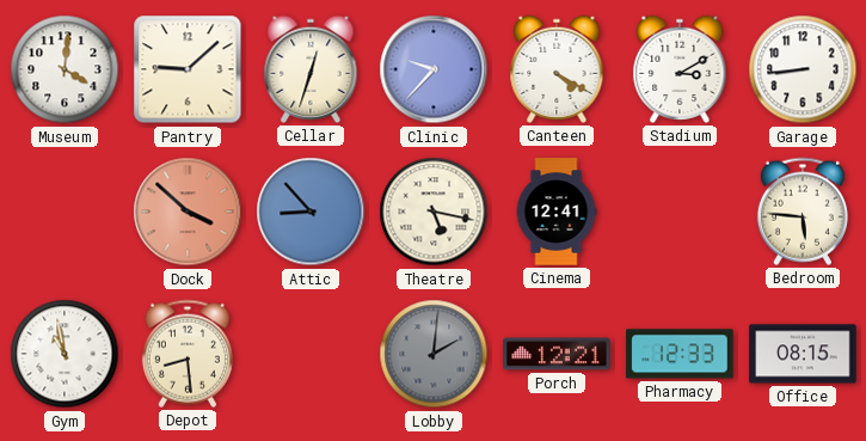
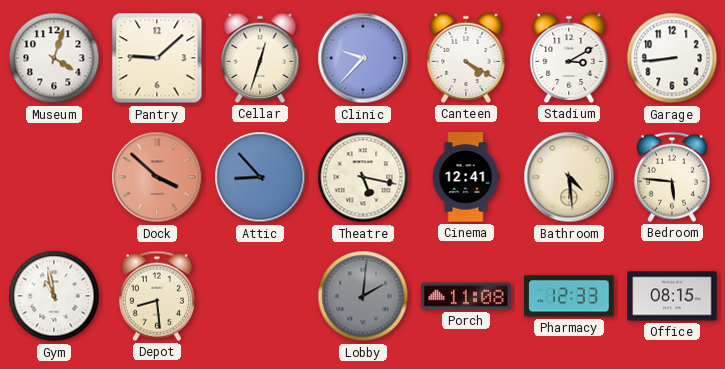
Museum: 4:01 -> 4:03 (54, 58)
Bathroom: none -> 4:29 (569, 177)
Porch: 12:21 -> 11:08 (466, 296)
